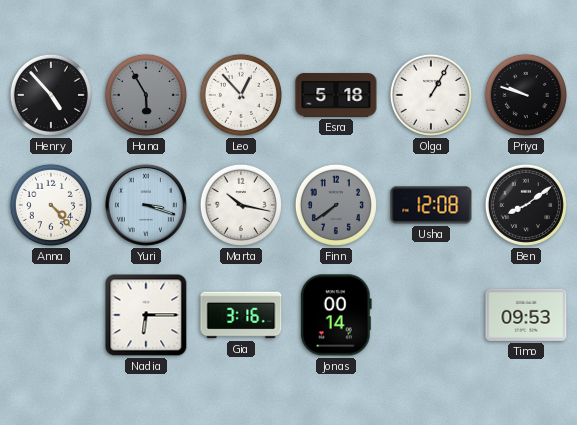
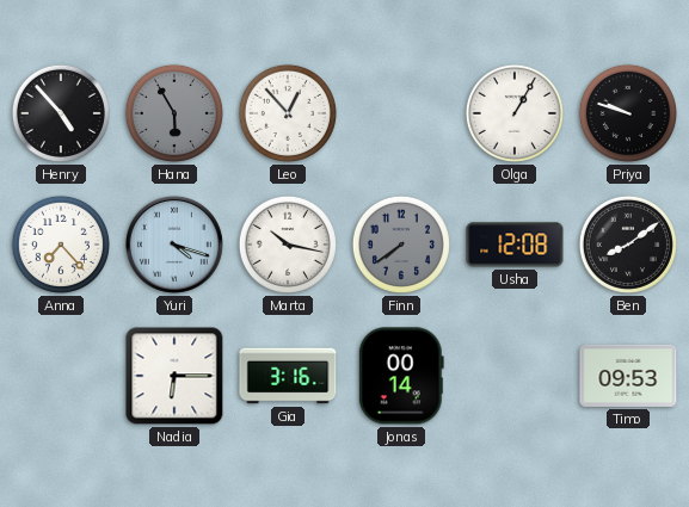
Esra: 5:18 -> none (336, 95)
Anna: 4:23 -> 7:23 (61, 245)
Yuri: 3:18 -> 4:18 (174, 245)
